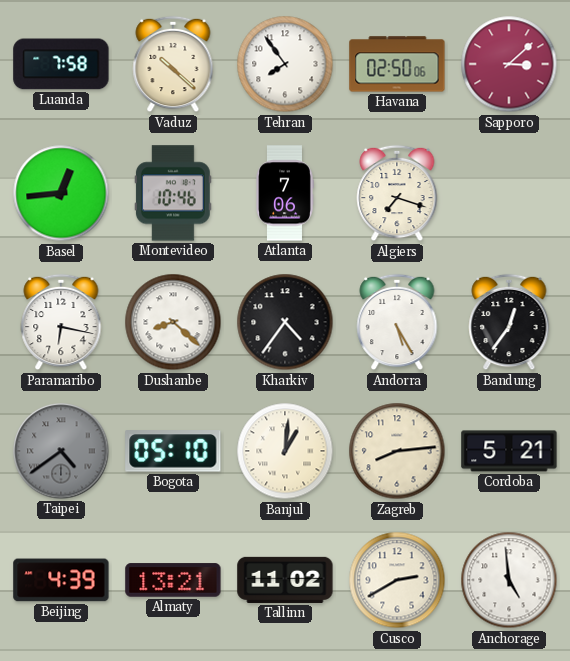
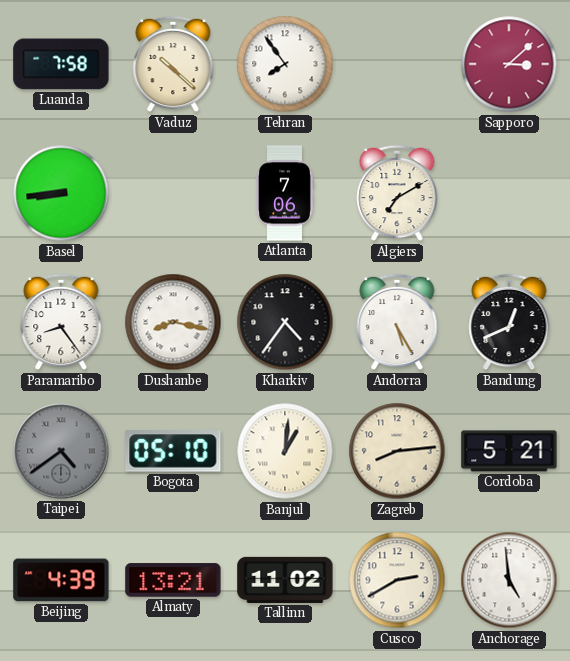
Havana: 02:50 -> none (397, 64)
Basel: 12:44 -> 8:44 (61, 193)
Montevideo: 10:46 -> none (173, 193)
Algiers: 7:18 -> 7:10 (397, 193)
Paramaribo: 6:17 -> 8:24 (61, 322)
Dushanbe: 8:22 -> 8:17 (173, 322)
Bandung: 12:36 -> 12:41 (509, 322)
